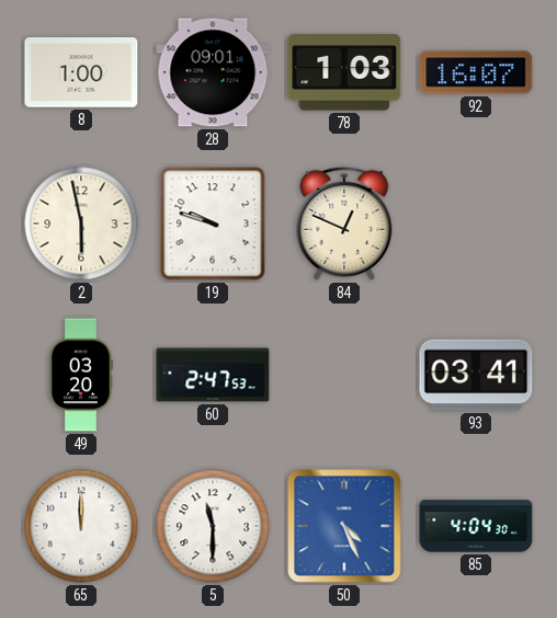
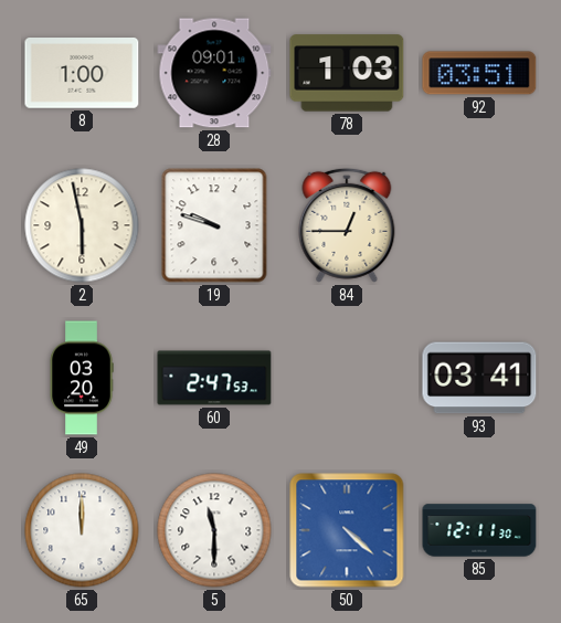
92: 16:07 -> 03:51 (479, 73)
84: 12:49 -> 12:45 (347, 225)
50: 4:26 -> 4:22 (347, 530)
85: 4:04 -> 12:11 (479, 530)
